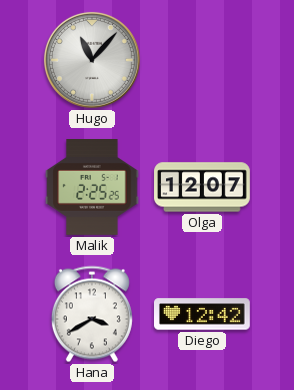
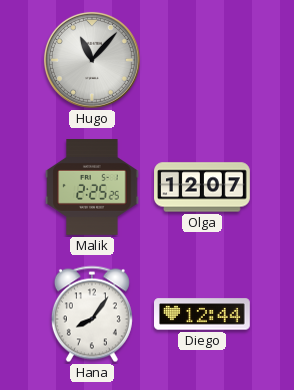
Hana: 3:40 -> 8:06 (92, 314)
Diego: 12:42 -> 12:44 (203, 314)
